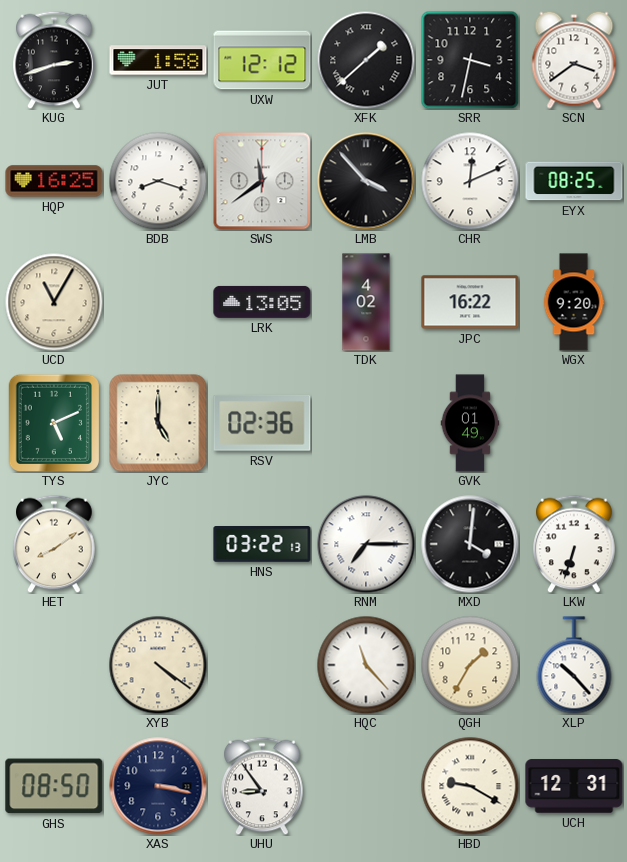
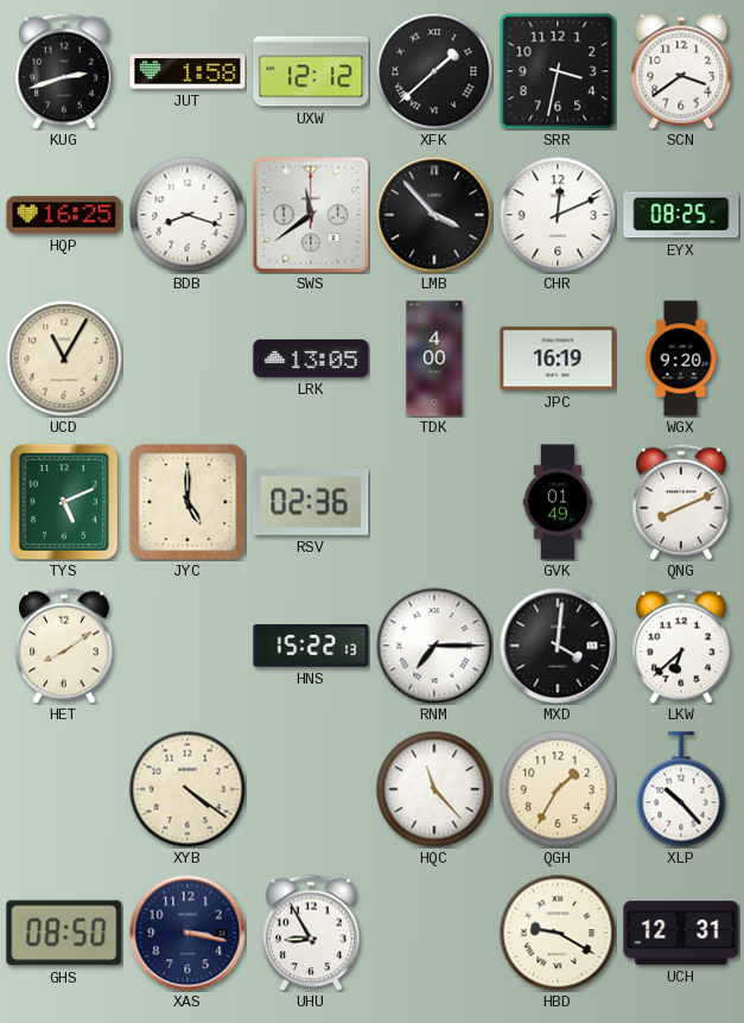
TDK: 4:02 -> 4:00 (434, 358)
JPC: 16:22 -> 16:19 (558, 358)
QNG: none -> 8:11 (681, 502)
HNS: 03:22 -> 15:22 (311, 646)
LKW: 6:33 -> 6:38 (681, 646)
UHU: 8:54 -> 8:55 (311, 933)
